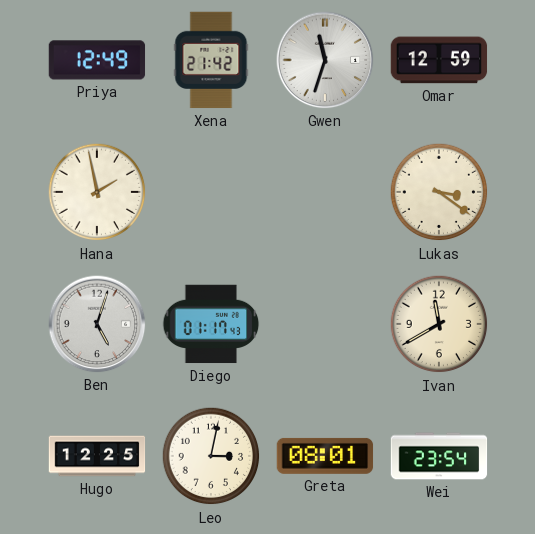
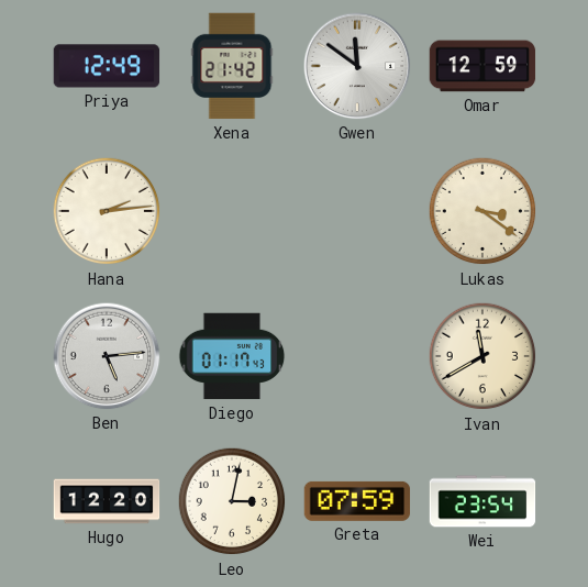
Gwen: 11:33 -> 11:51 (357, 66)
Hana: 1:58 -> 2:14 (107, 211)
Ben: 5:03 -> 5:14 (107, 356)
Hugo: 12:25 -> 12:20 (107, 501)
Greta: 08:01 -> 07:59 (357, 501)
